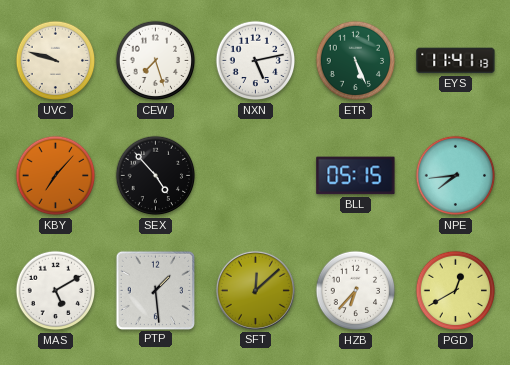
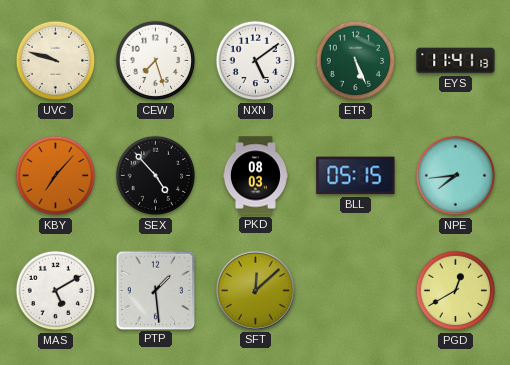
NXN: 5:13 -> 5:09 (256, 61)
PKD: none -> 08:03 (255, 176)
HZB: 6:37 -> none (356, 291)
